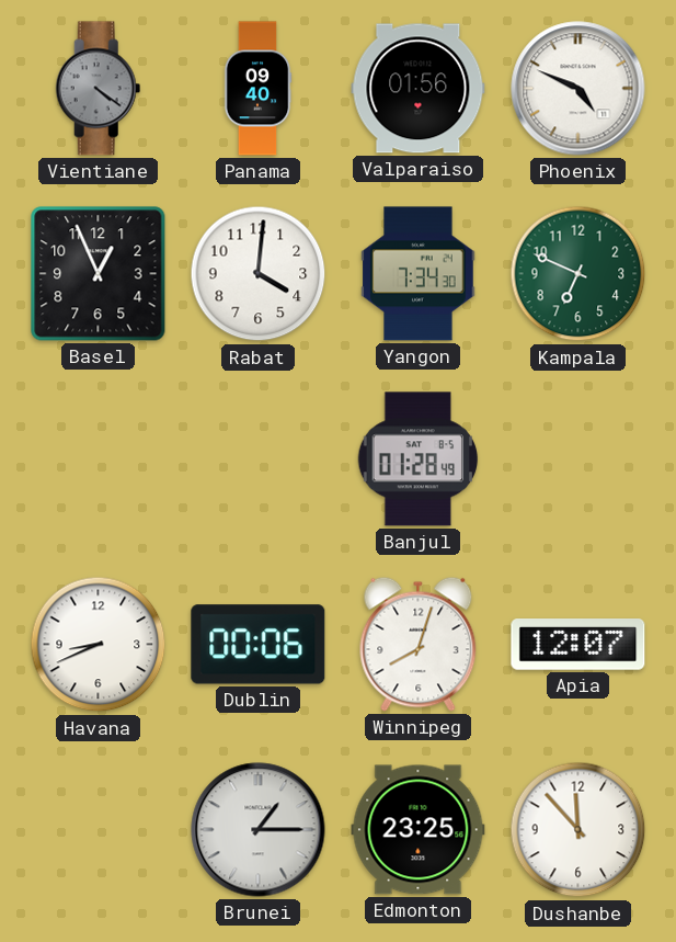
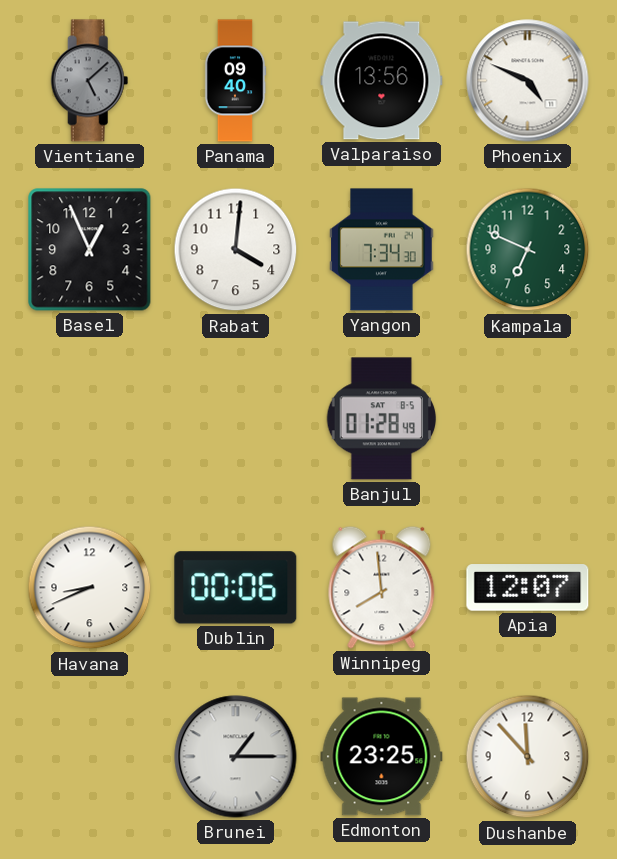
Vientiane: 4:21 -> 5:08 (90, 81)
Valparaiso: 01:56 -> 13:56 (382, 81)
Winnipeg: 8:03 -> 7:59 (382, 587)
